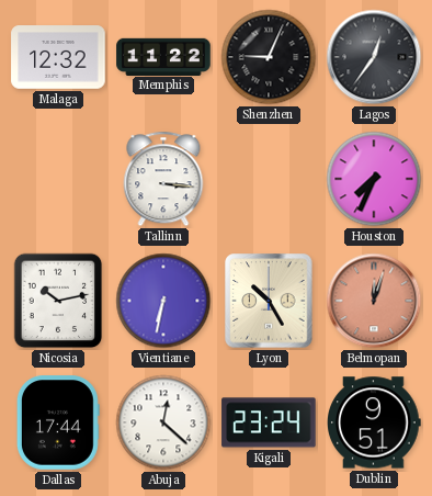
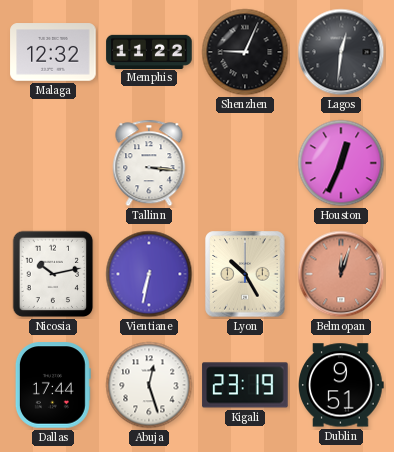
Lagos: 12:36 -> 12:31 (341, 52)
Houston: 7:34 -> 12:34 (341, 163)
Abuja: 12:22 -> 12:27 (149, 385)
Kigali: 23:24 -> 23:19 (245, 385)
